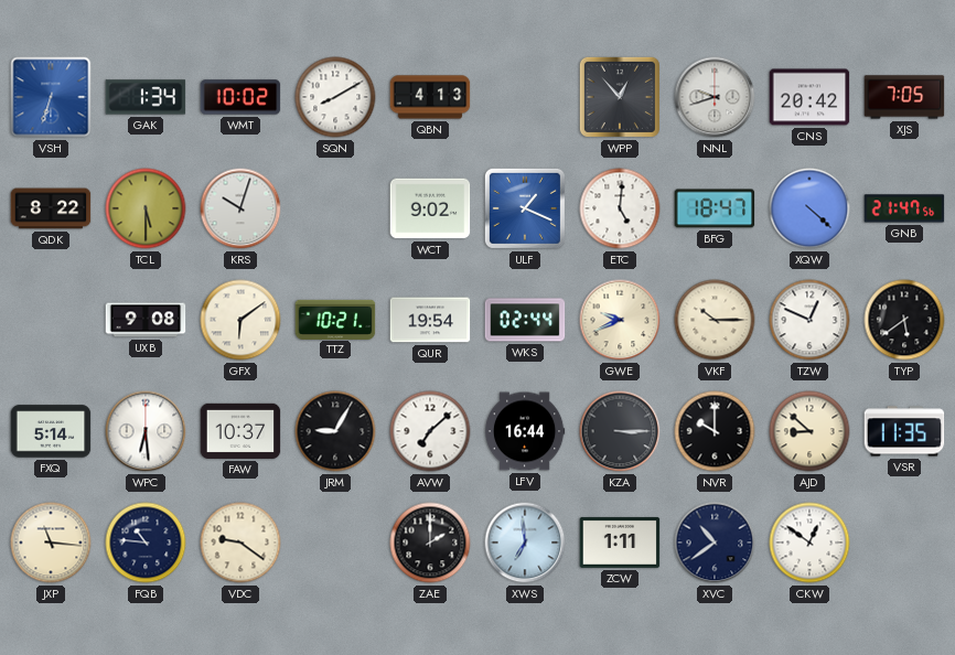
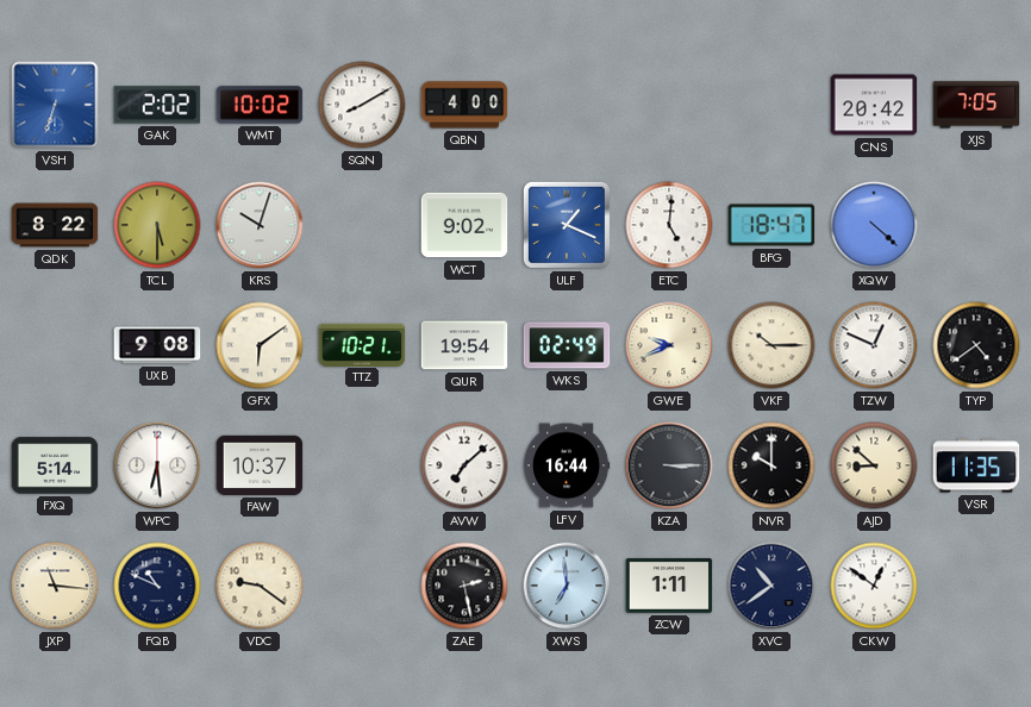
GAK: 1:34 -> 2:02 (157, 105)
QBN: 4:13 -> 4:00 (464, 105)
WPP: 12:53 -> none (620, 97)
NNL: 9:42 -> none (715, 97)
GNB: 21:47 -> none (904, 208)
WKS: 02:44 -> 02:49 (567, 345)
TYP: 5:39 -> 4:39 (976, 345)
JRM: 9:05 -> none (335, 431)
FQB: 10:46 -> 10:49 (157, 586)
ZAE: 2:00 -> 2:28 (464, 586)
